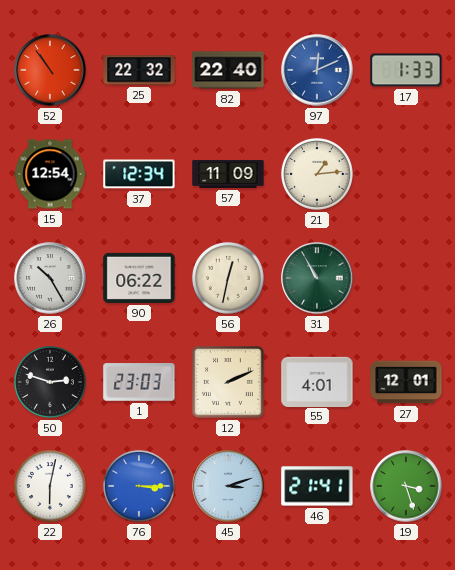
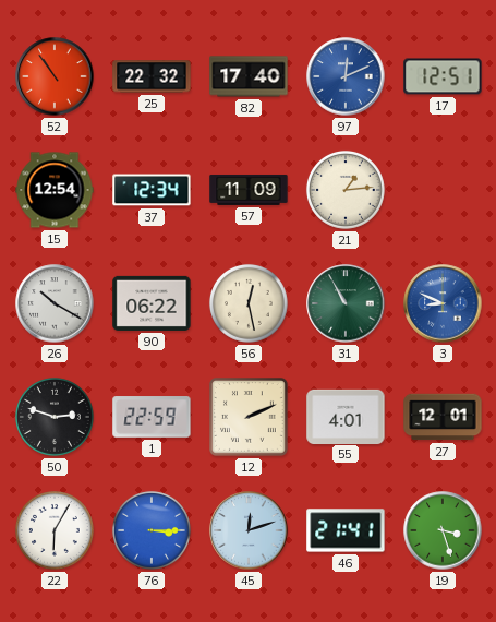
82: 22:40 -> 17:40 (249, 76)
17: 1:33 -> 12:51 (443, 76)
26: 10:25 -> 10:20 (55, 303)
56: 12:32 -> 12:28 (249, 303)
3: none -> 8:49 (443, 303)
1: 23:03 -> 22:59 (152, 417)
22: 6:02 -> 6:05 (55, 530)
45: 3:12 -> 12:12 (249, 530)
